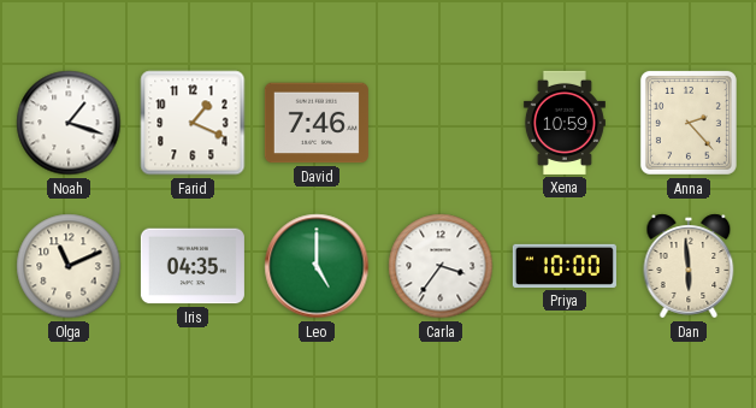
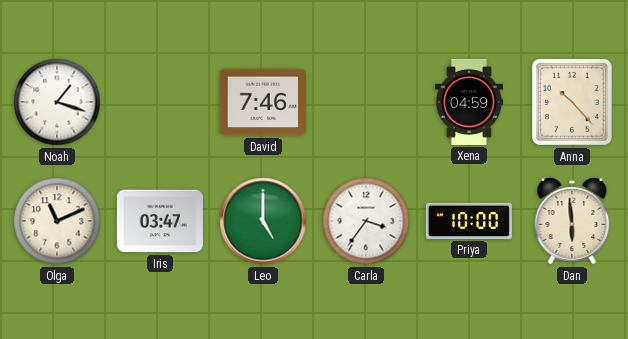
Farid: 1:19 -> none (193, 123)
Xena: 10:59 -> 04:59 (469, 102)
Anna: 2:23 -> 10:23 (572, 102)
Iris: 04:35 -> 03:47 (160, 221)
